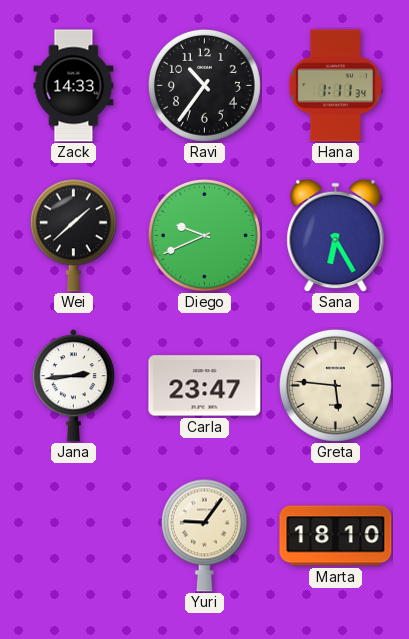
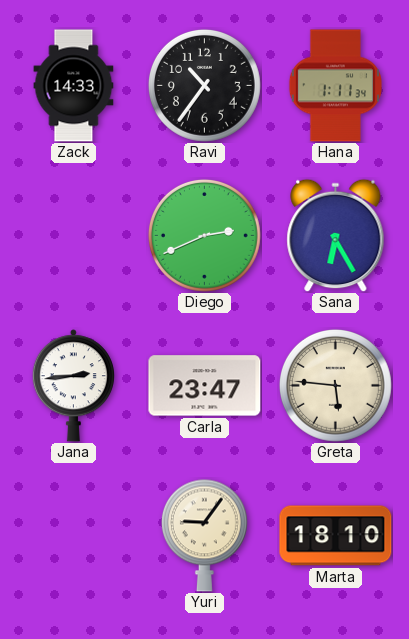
Wei: 1:38 -> none (73, 235)
Diego: 9:41 -> 2:41 (204, 235)
